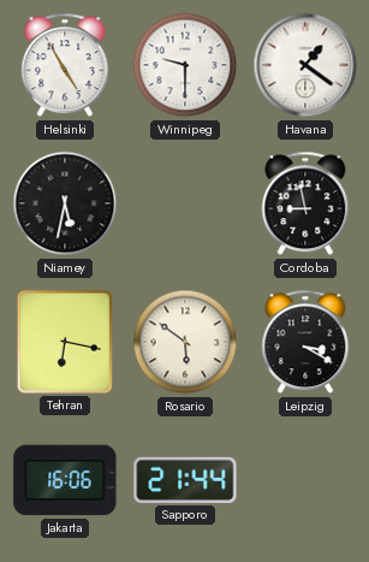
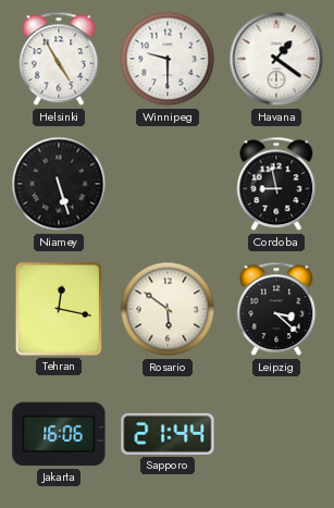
Niamey: 5:32 -> 5:27 (59, 184)
Tehran: 6:17 -> 12:17 (59, 309)
Leipzig: 3:20 -> 3:22 (276, 309)
